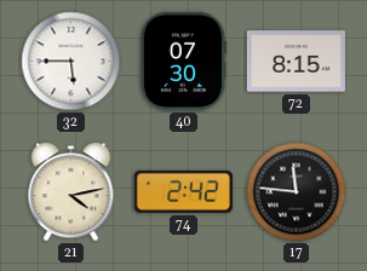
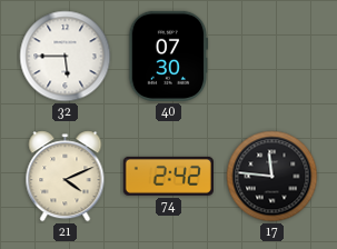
72: 8:15 -> none (296, 62)
21: 4:13 -> 4:11 (66, 177)
